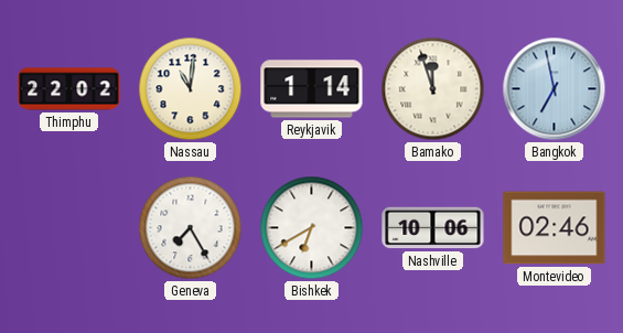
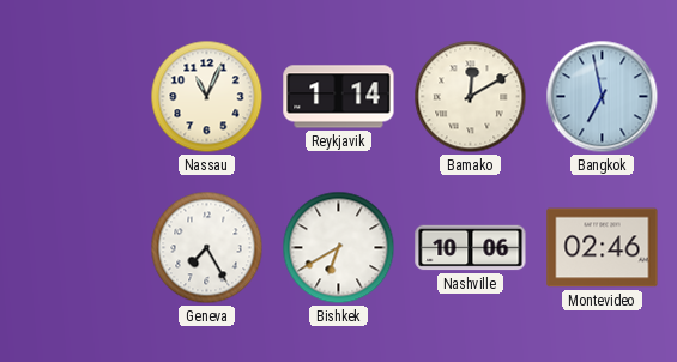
Thimphu: 22:02 -> none (69, 89)
Nassau: 11:01 -> 11:04 (207, 97)
Bamako: 11:57 -> 12:10 (471, 97)
